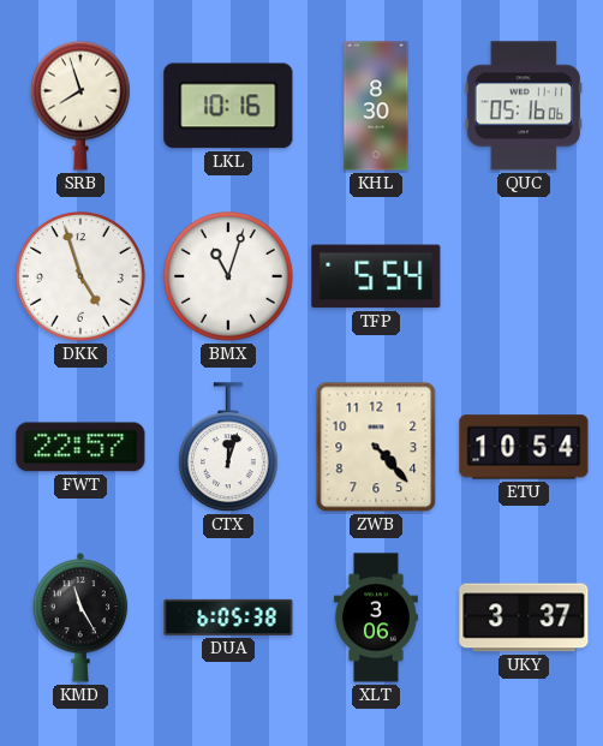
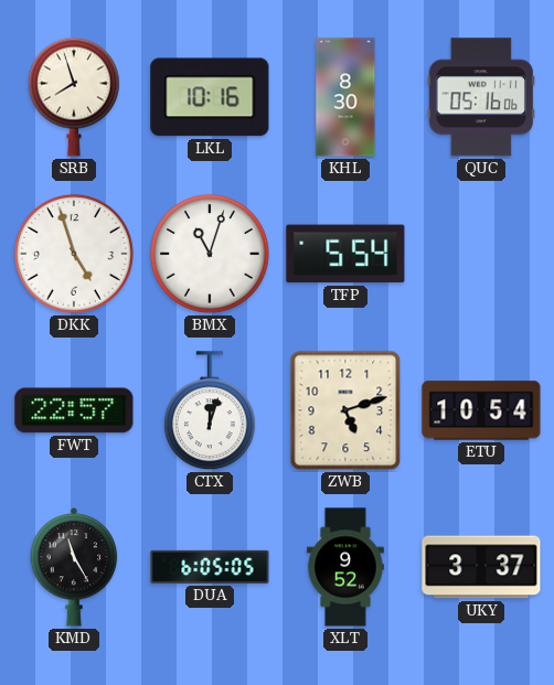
ZWB: 4:23 -> 5:12 (345, 410)
DUA: 6:05:38 -> 6:05:05 (210, 567)
XLT: 3:06 -> 9:52 (345, 567)
